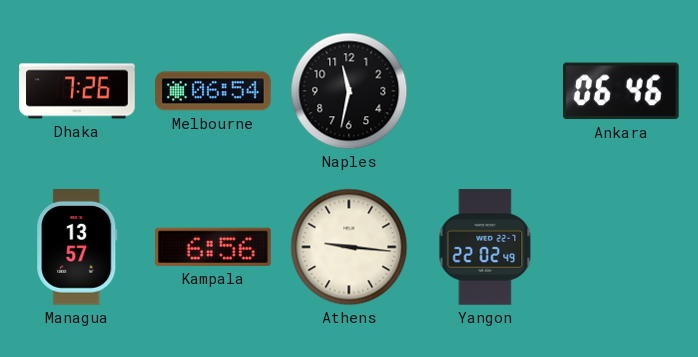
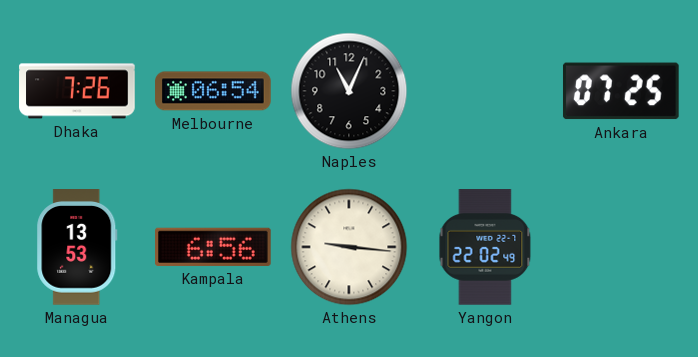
Naples: 11:32 -> 11:04 (349, 91)
Ankara: 06:46 -> 07:25 (621, 91)
Managua: 13:57 -> 13:53 (77, 247)
